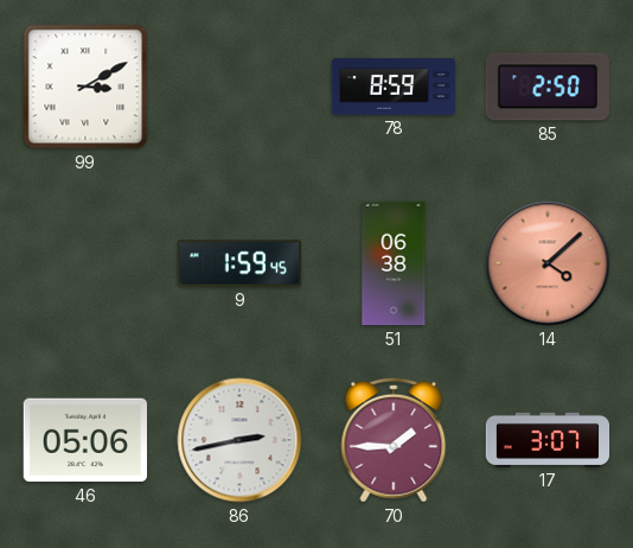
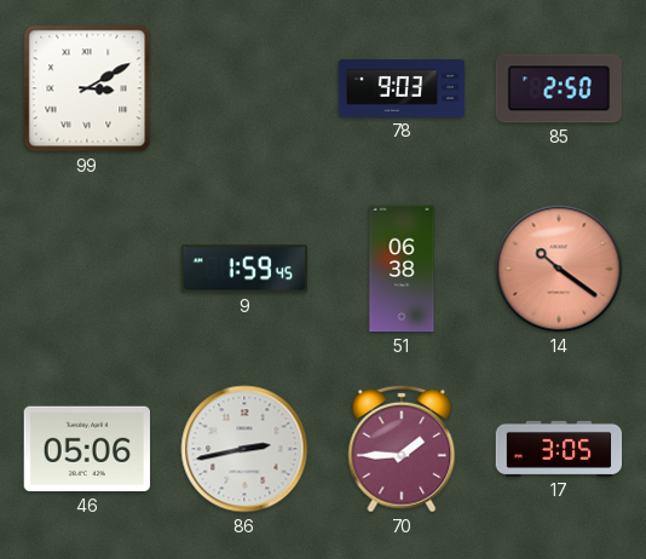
78: 8:59 -> 9:03 (402, 88)
14: 4:08 -> 10:21 (559, 269)
17: 3:07 -> 3:05 (559, 449)
